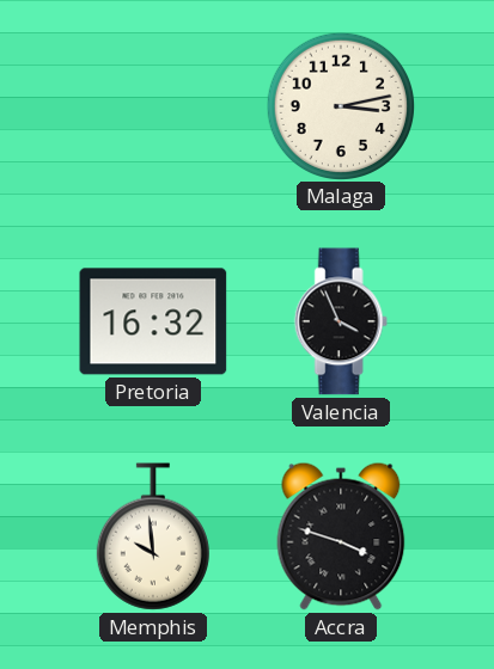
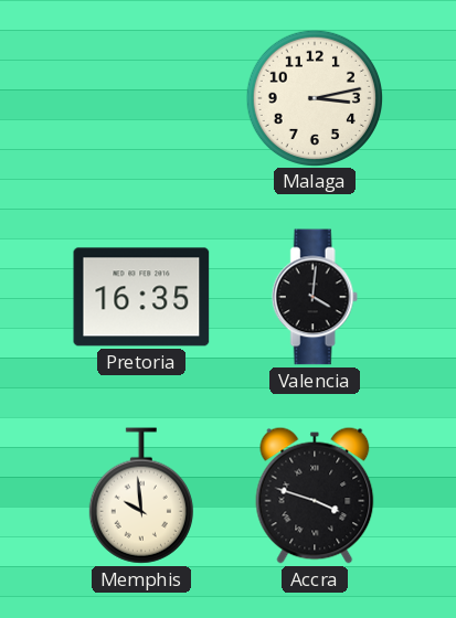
Pretoria: 16:32 -> 16:35 (141, 297)
Valencia: 3:56 -> 4:01 (315, 297)
